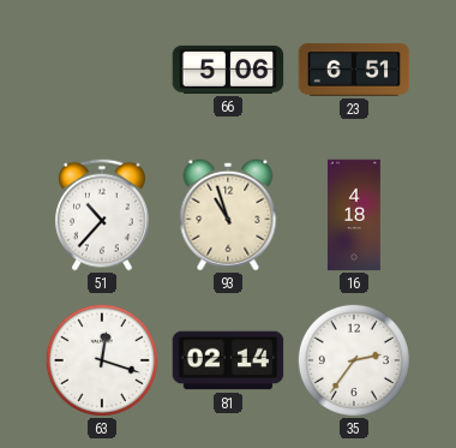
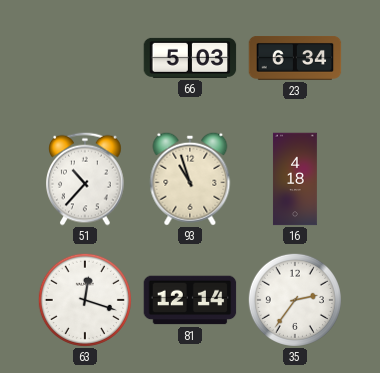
66: 5:06 -> 5:03 (190, 58)
23: 6:51 -> 6:34 (295, 59)
81: 02:14 -> 12:14 (190, 300)
